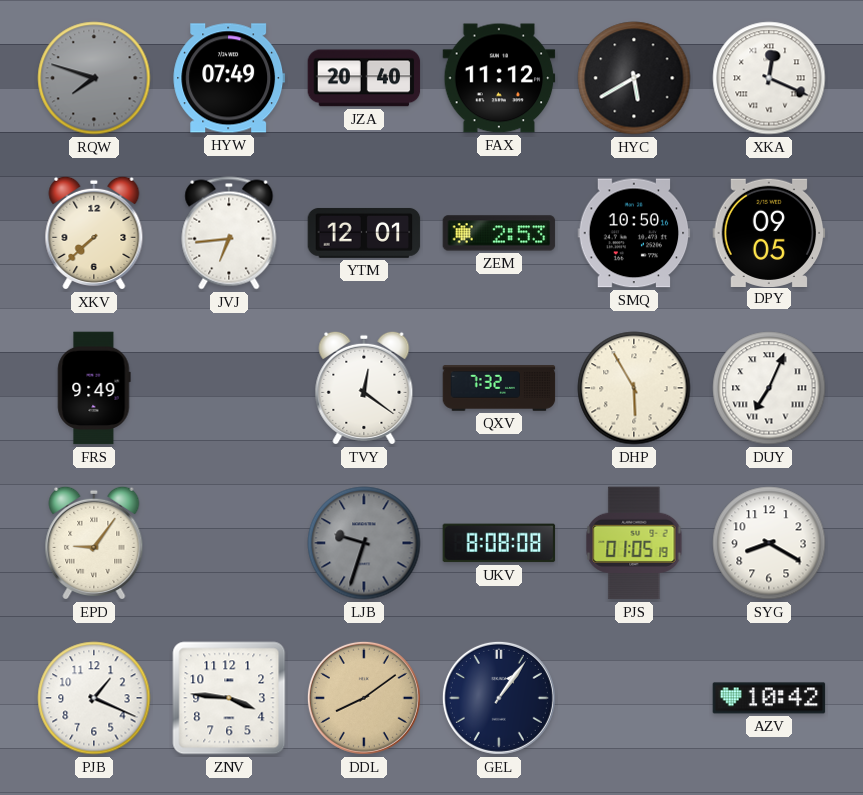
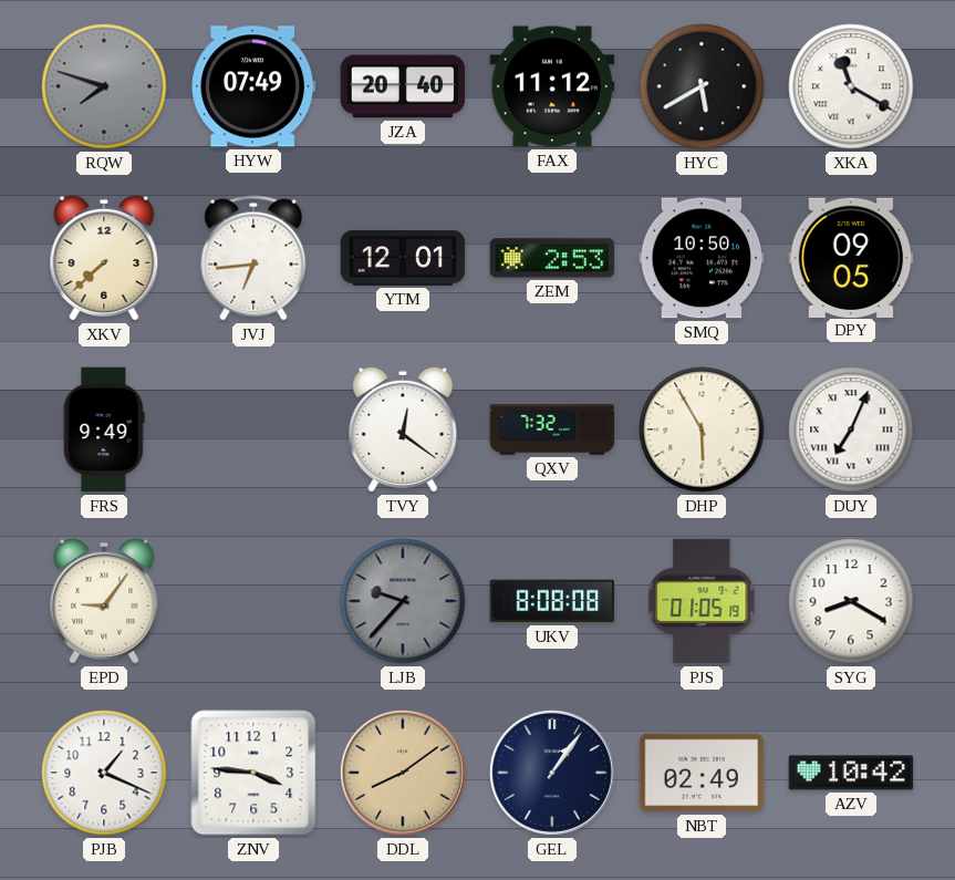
XKA: 12:19 -> 11:20 (851, 86)
LJB: 9:33 -> 9:37 (403, 601)
NBT: none -> 02:49 (702, 773)
